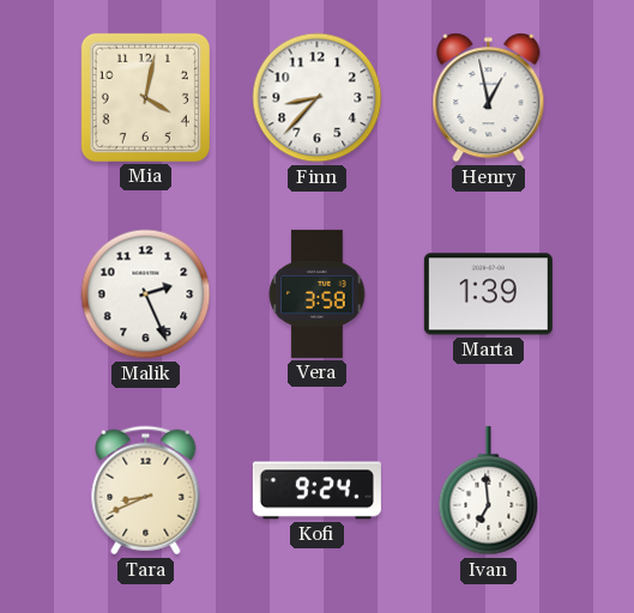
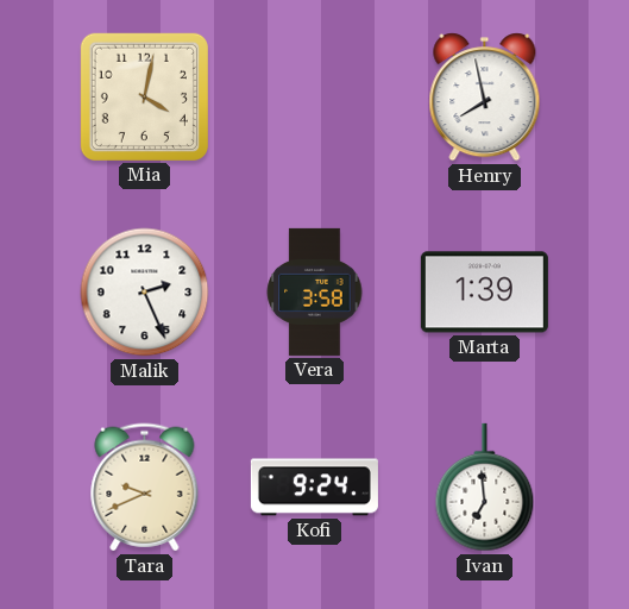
Finn: 8:37 -> none (318, 98)
Henry: 12:58 -> 7:58 (485, 98)
Tara: 8:41 -> 9:41 (145, 488)
